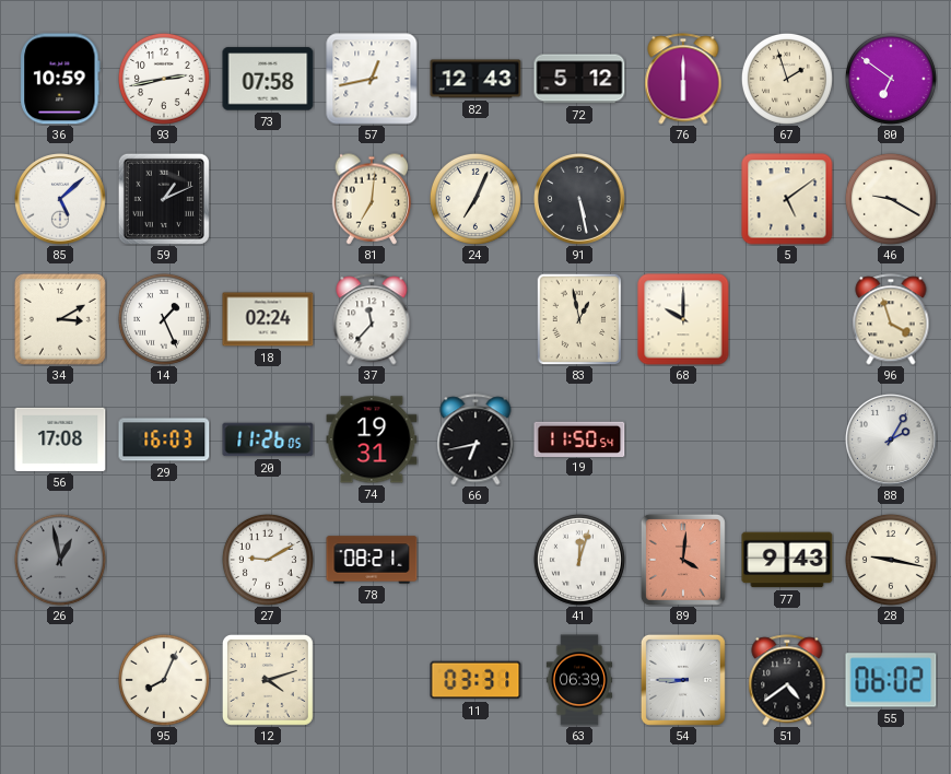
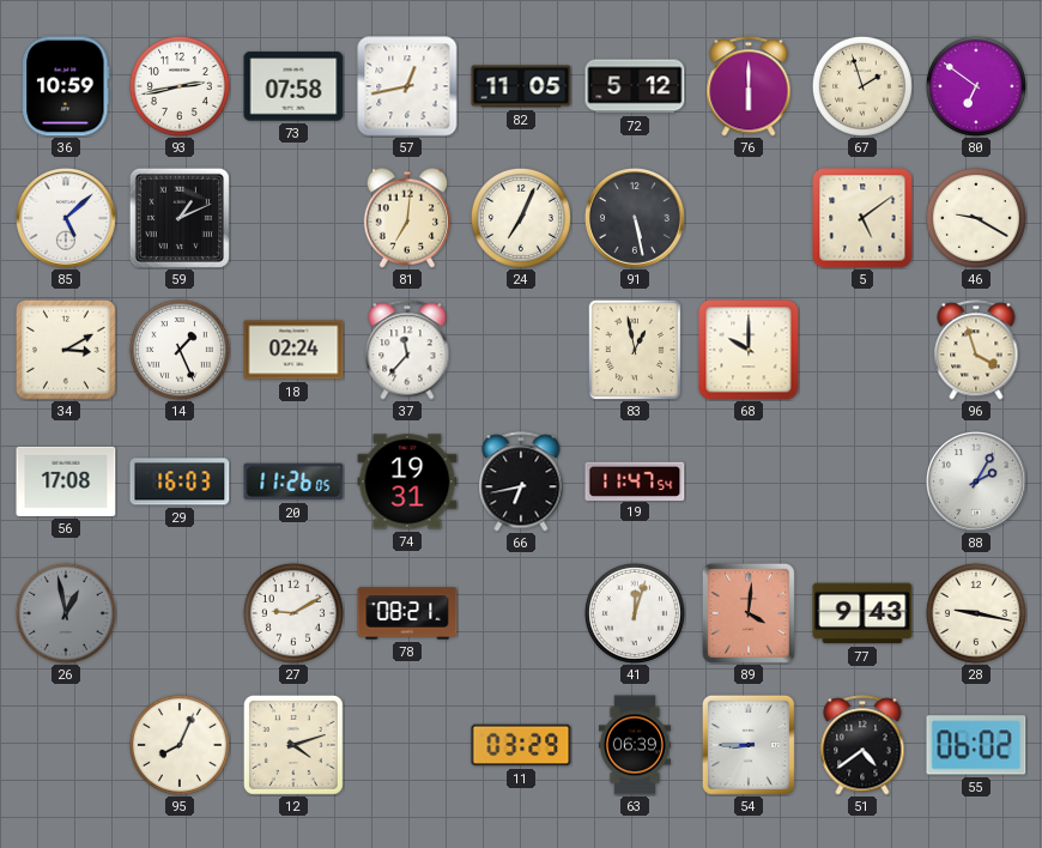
82: 12:43 -> 11:05 (521, 86)
19: 11:50 -> 11:47 (635, 480)
11: 03:31 -> 03:29 (521, 745)
